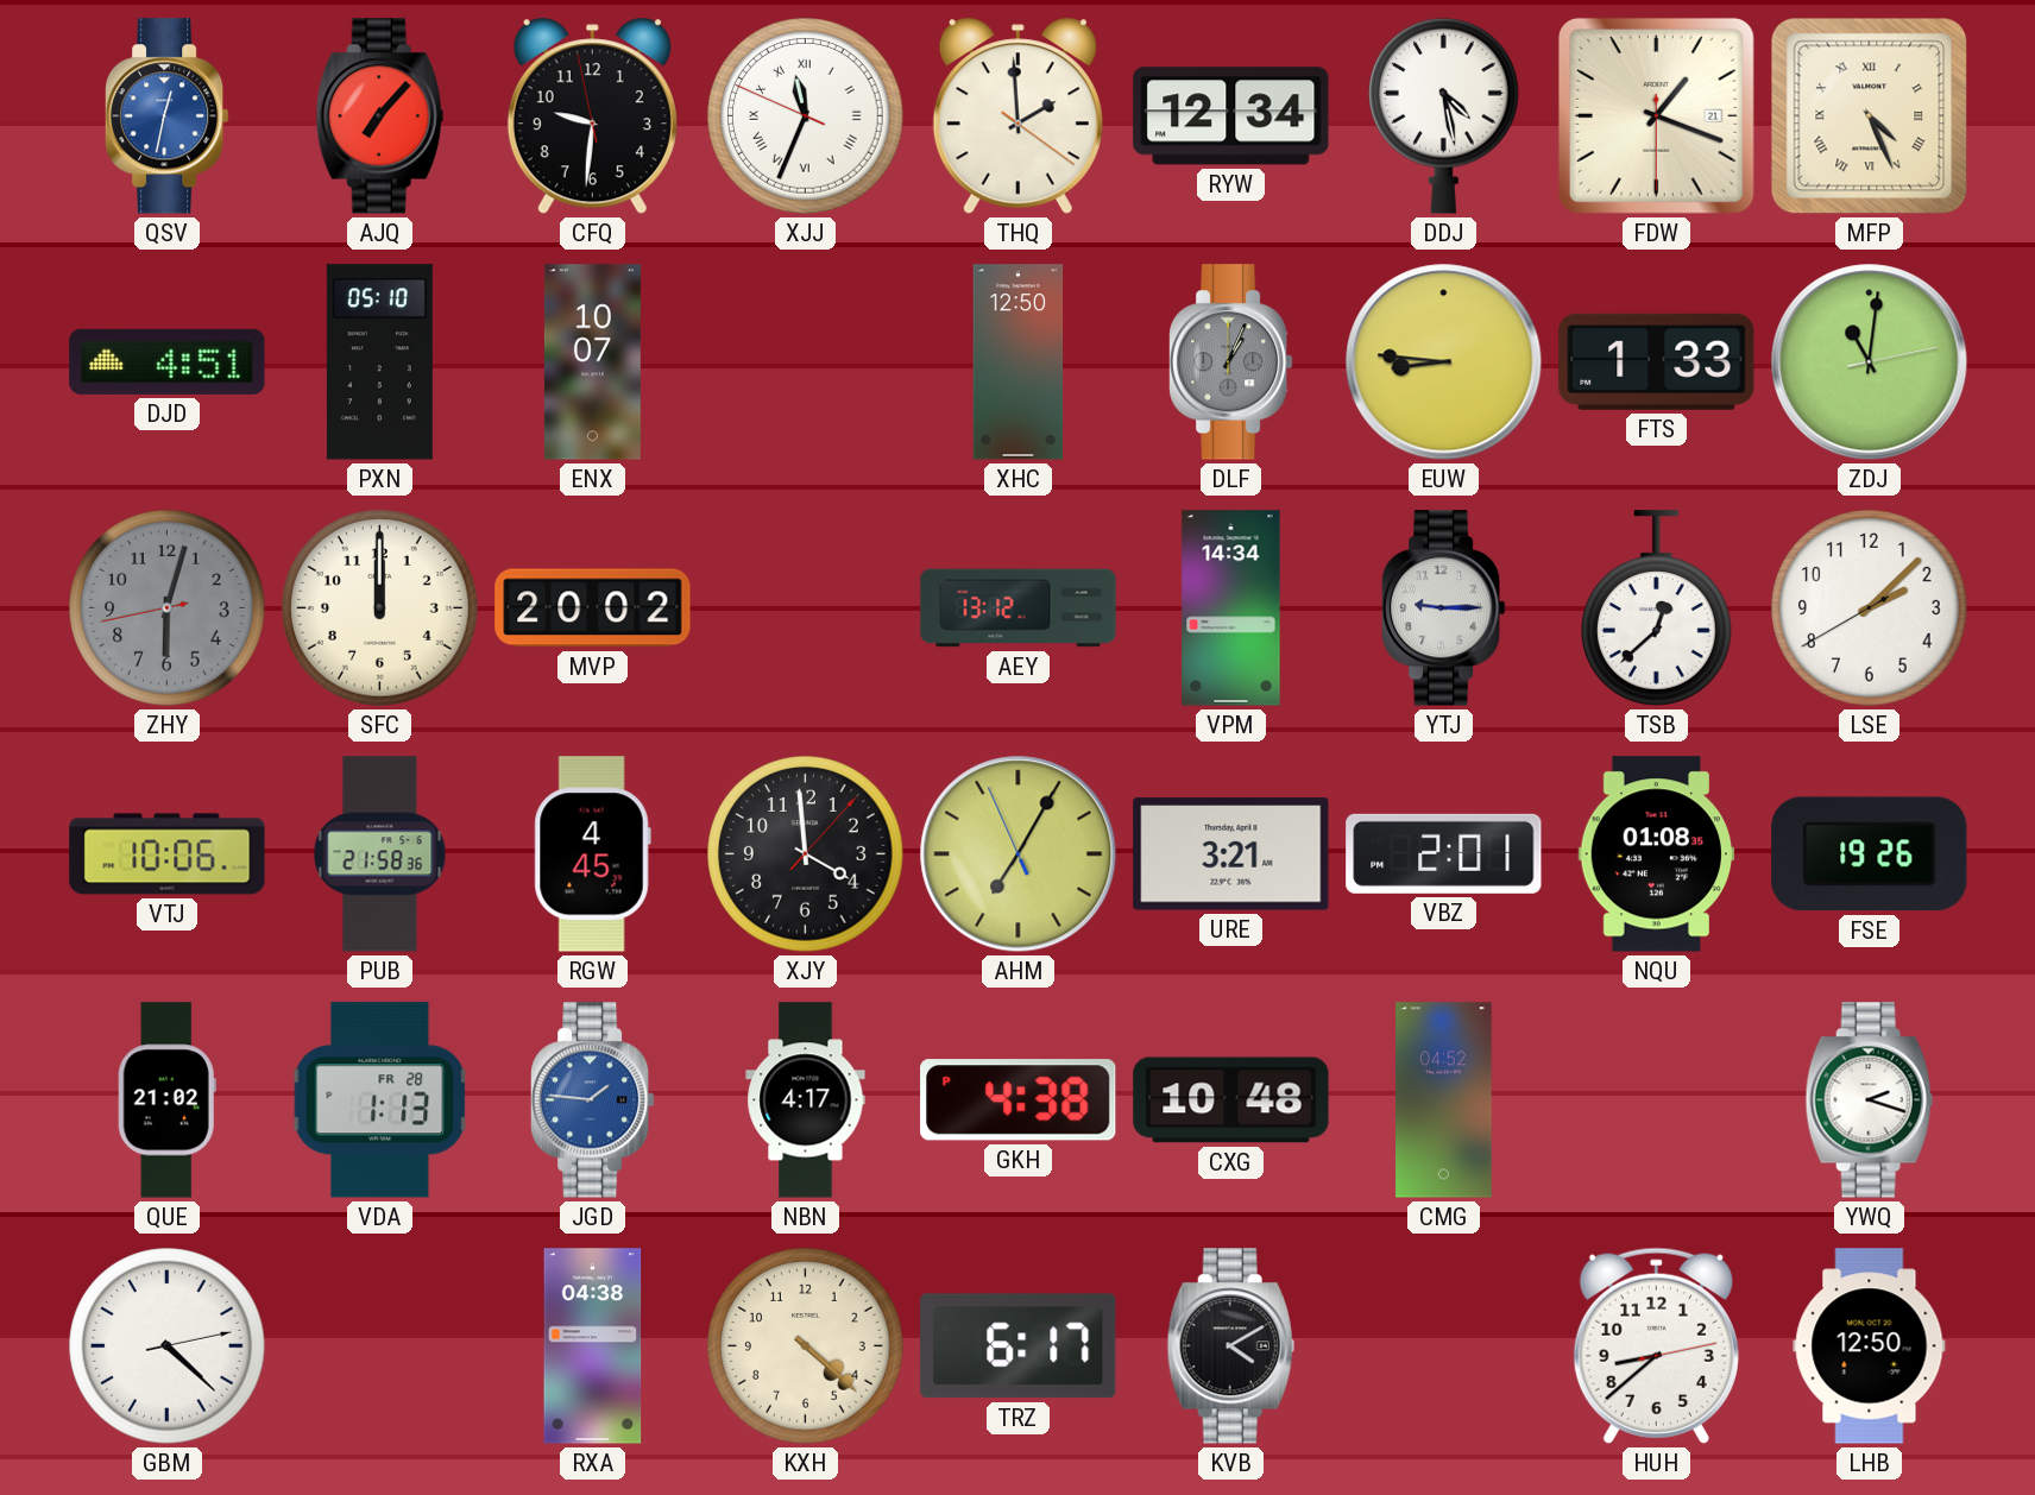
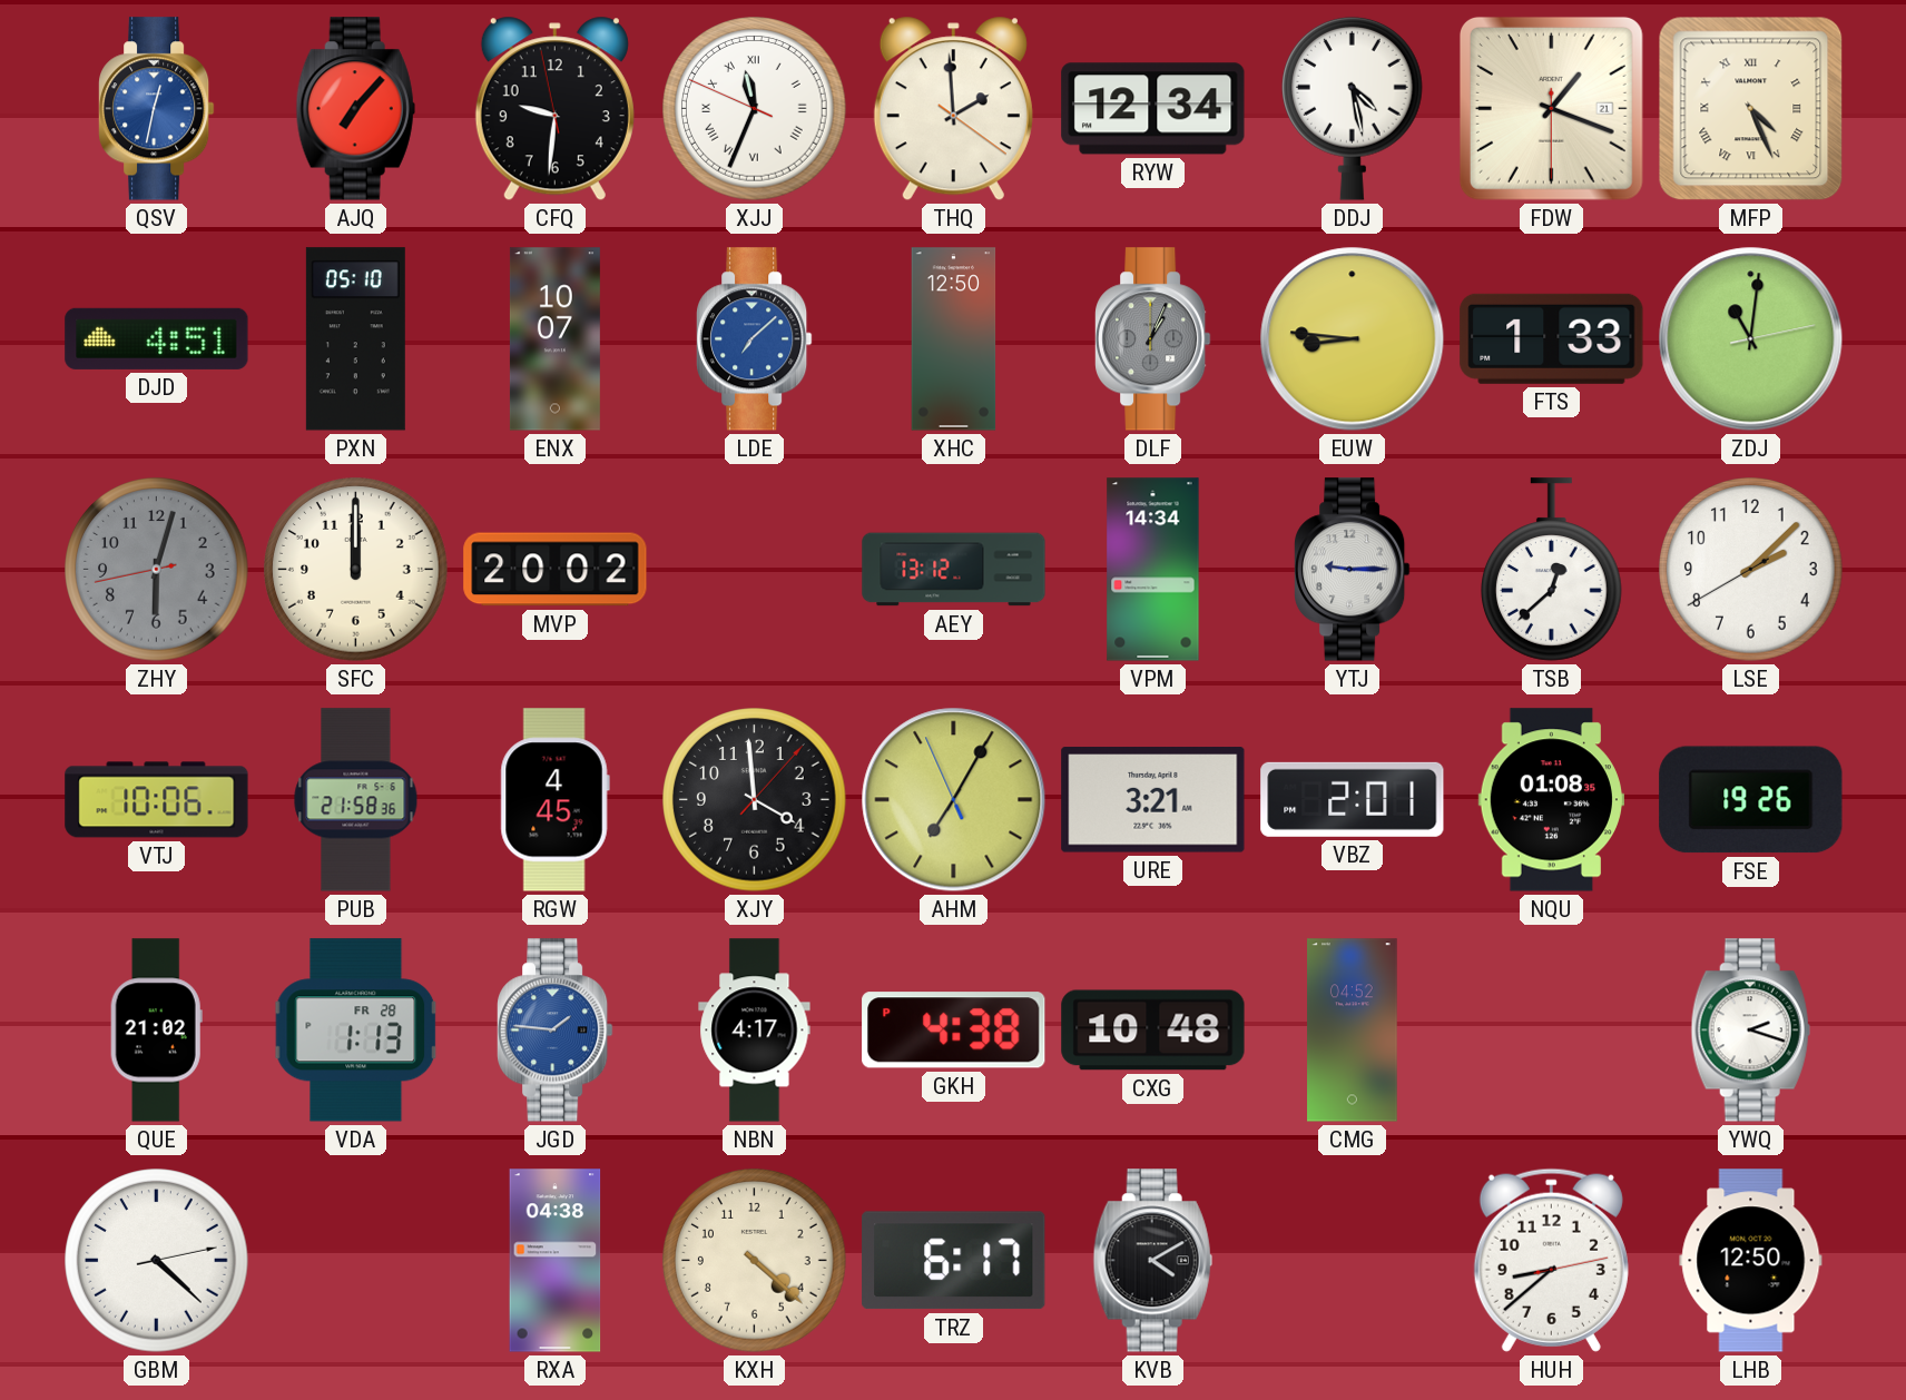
LDE: none -> 7:08 (755, 339)
